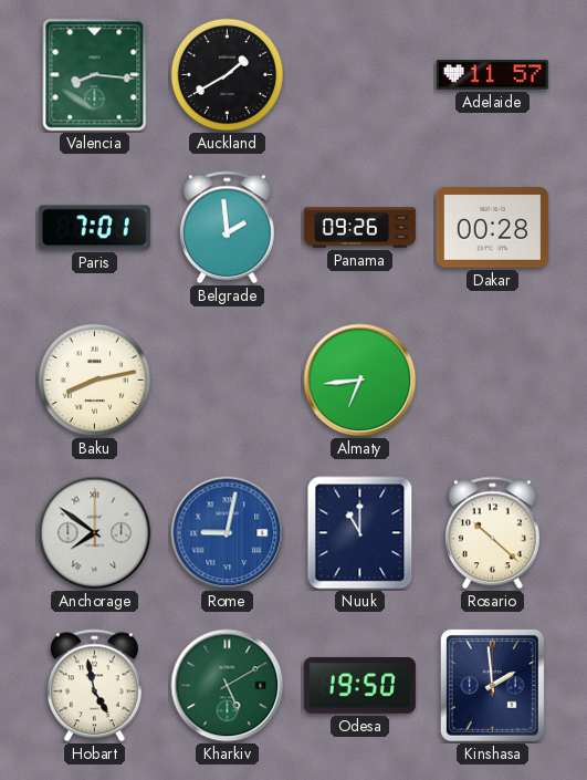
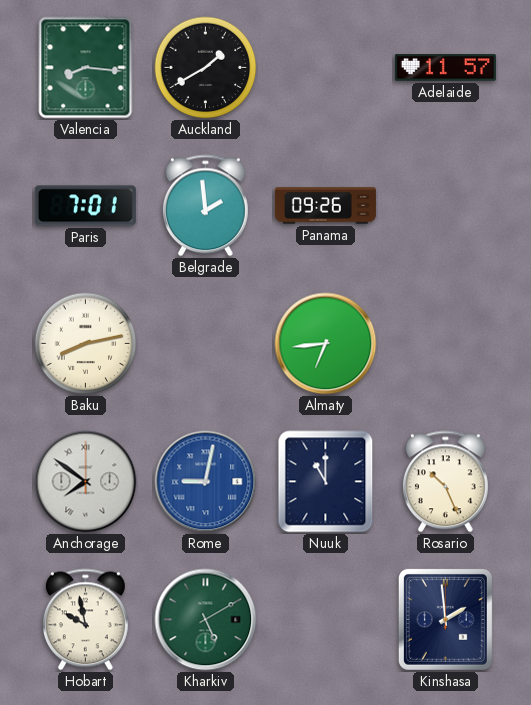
Dakar: 00:28 -> none (492, 227)
Rosario: 10:22 -> 10:26 (445, 482)
Hobart: 4:58 -> 9:58 (85, 620)
Odesa: 19:50 -> none (359, 685)
